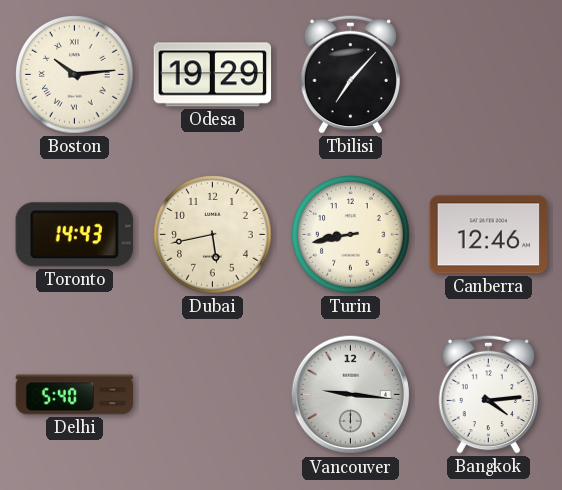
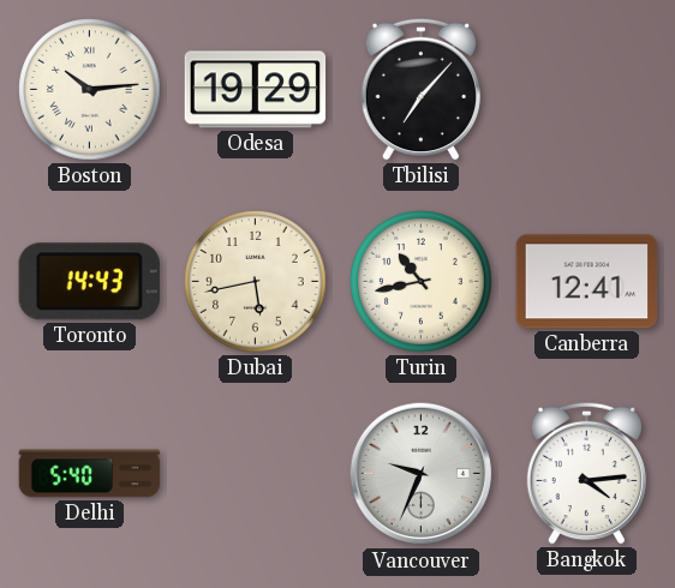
Turin: 8:43 -> 10:43 (422, 282)
Canberra: 12:46 -> 12:41 (587, 282)
Vancouver: 9:16 -> 9:34 (422, 474)
